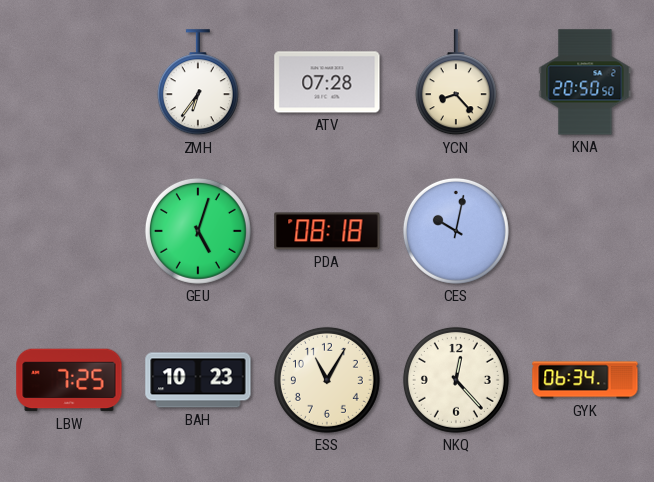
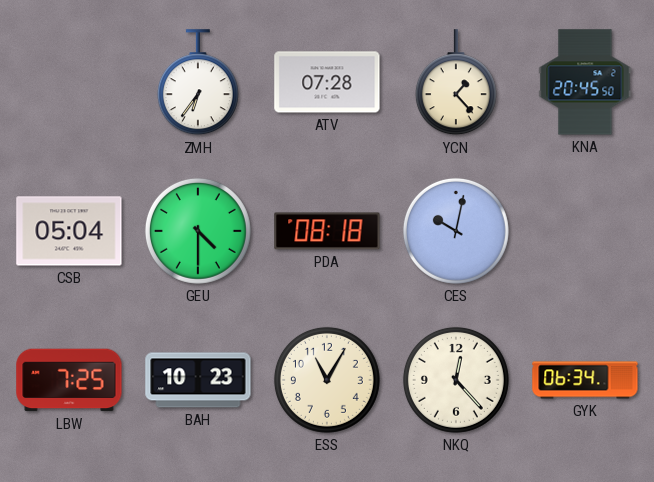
YCN: 8:23 -> 1:23 (456, 83)
KNA: 20:50 -> 20:45 (585, 82)
CSB: none -> 05:04 (69, 231)
GEU: 5:03 -> 4:30 (198, 231)
